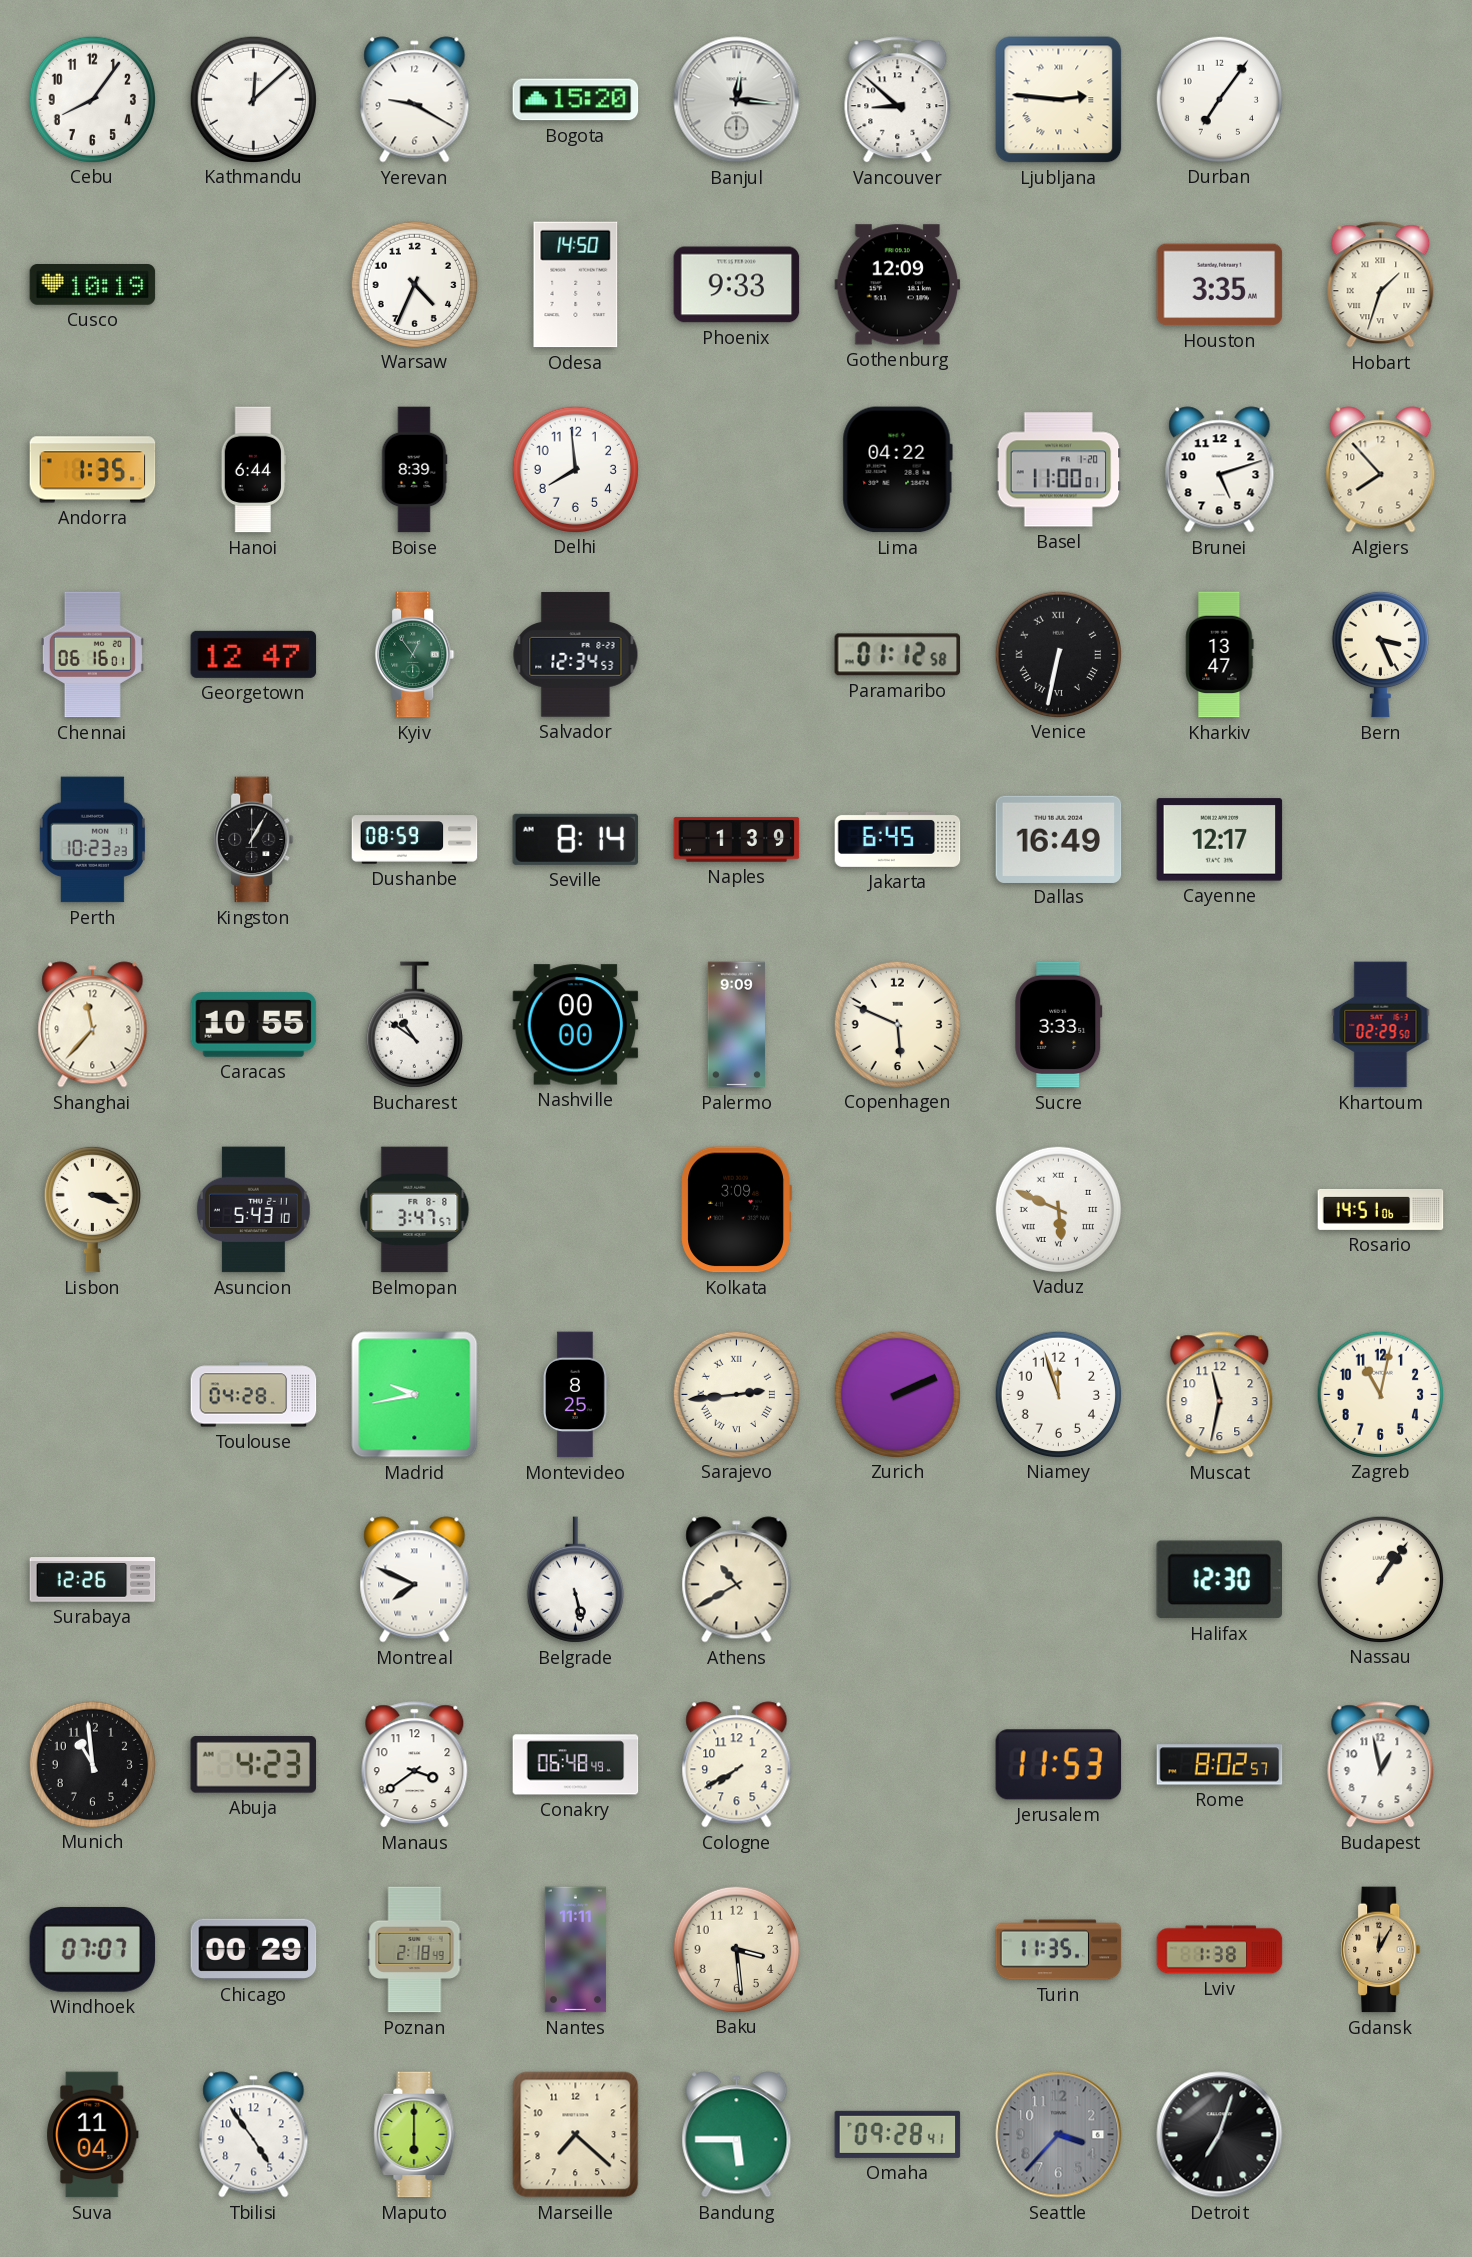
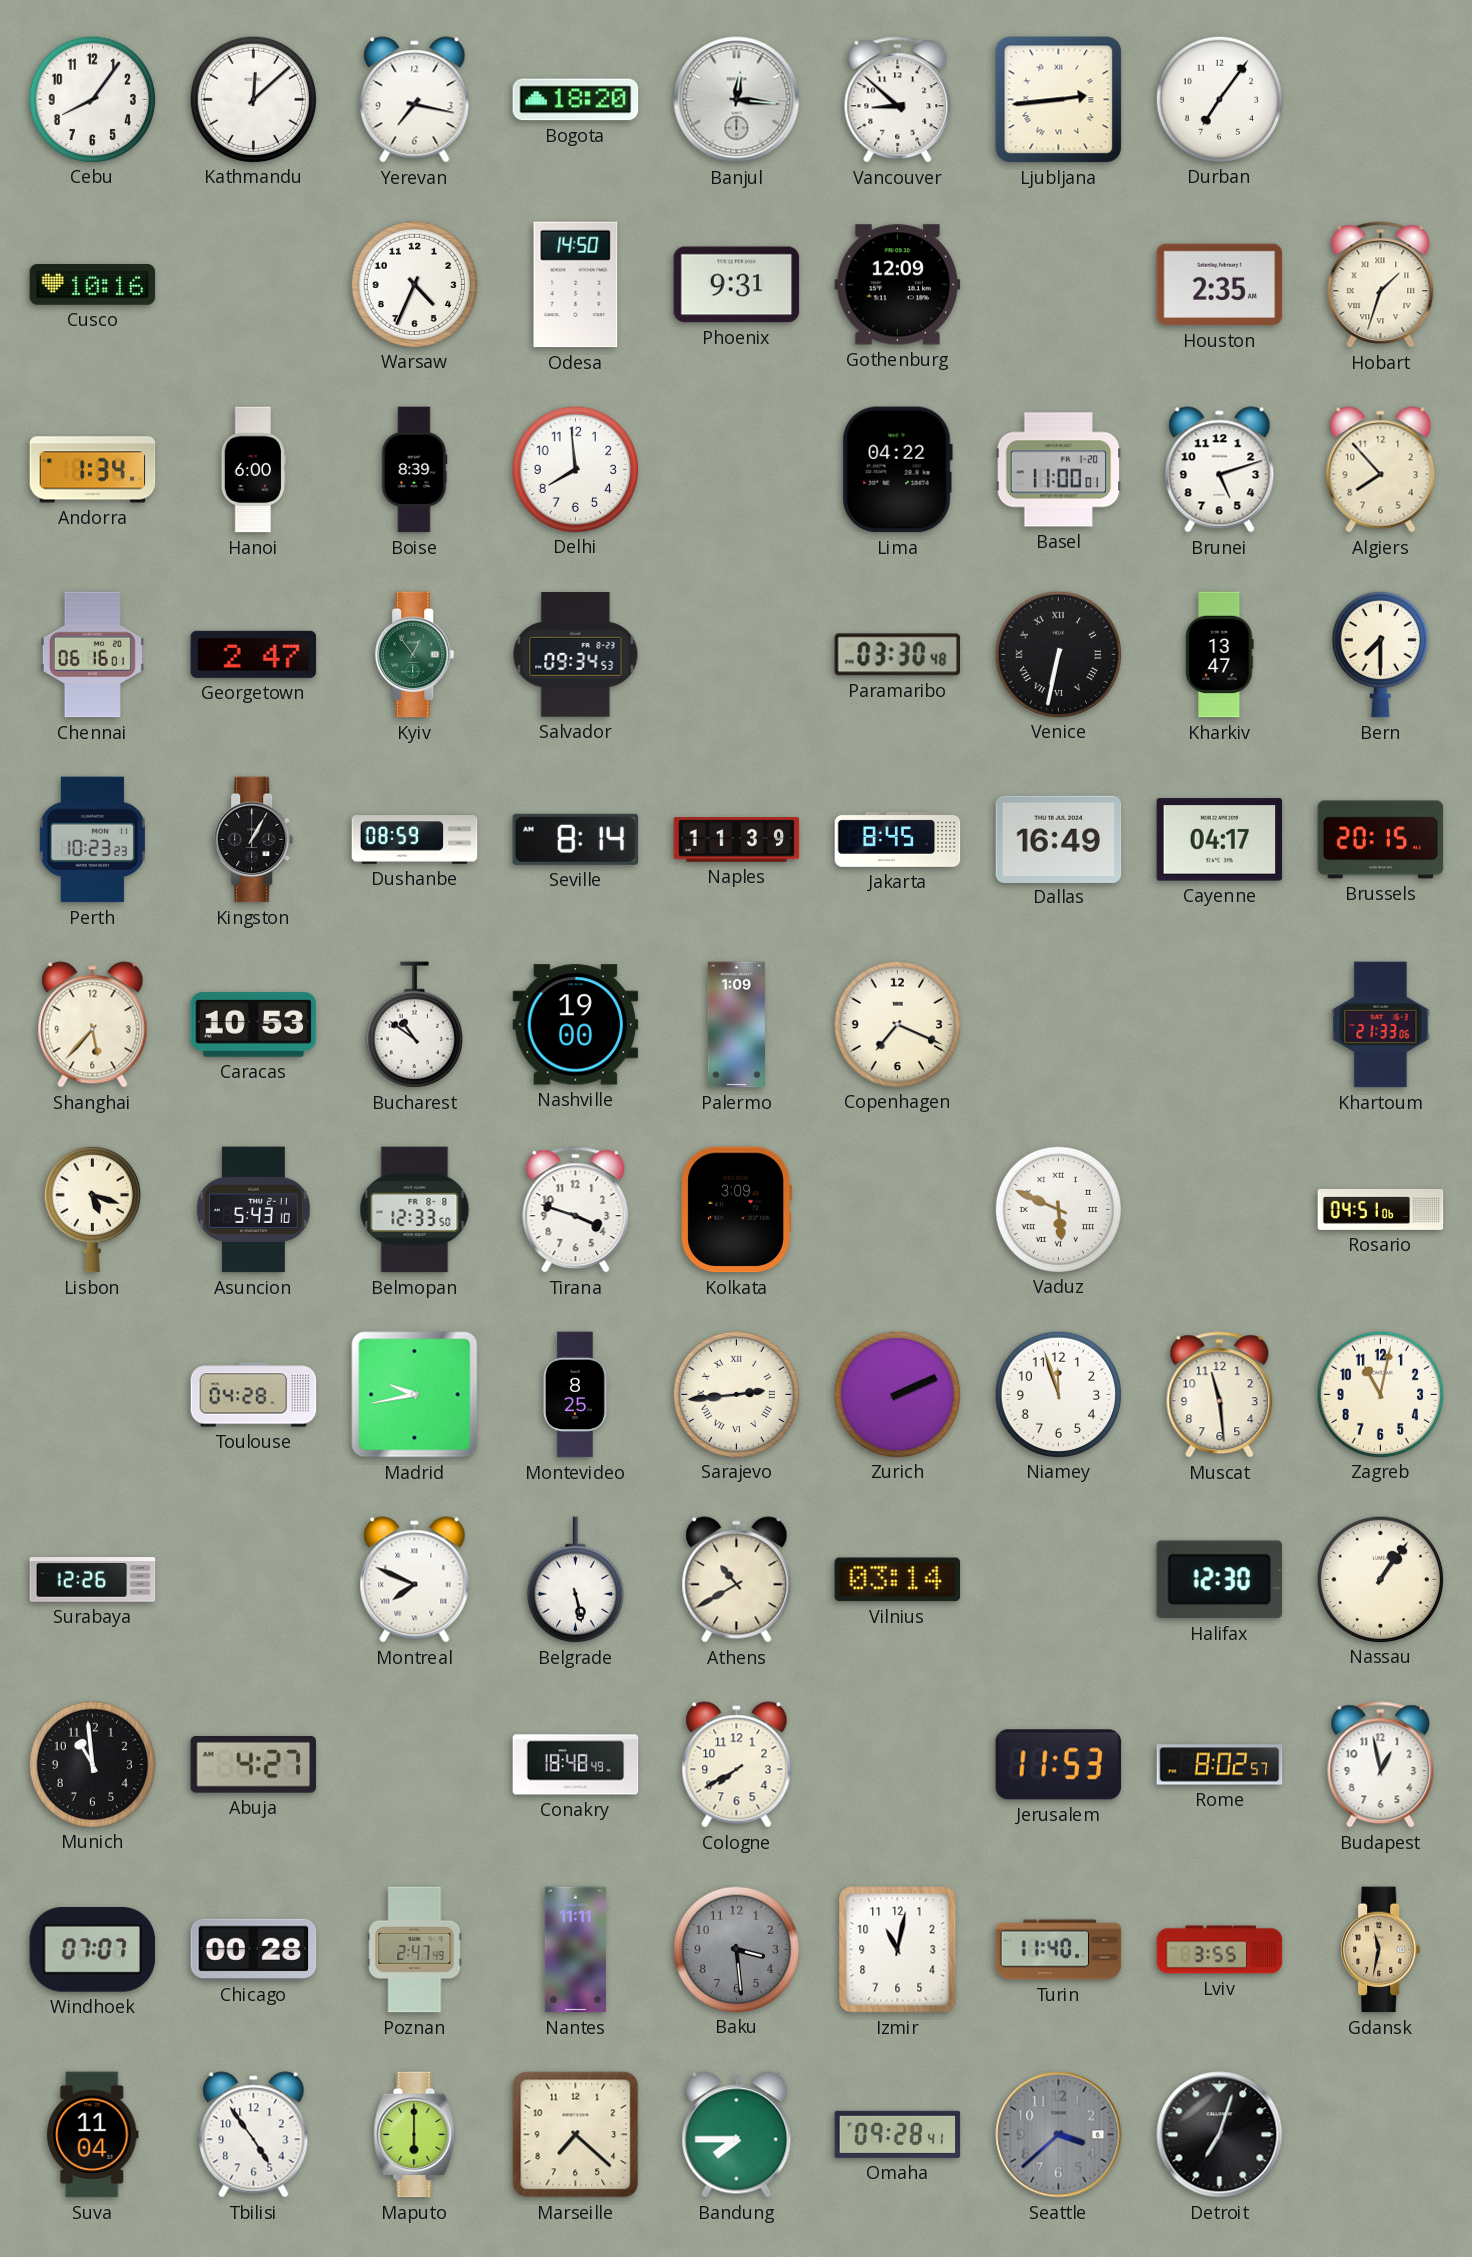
Yerevan: 9:20 -> 7:17 (415, 100)
Bogota: 15:20 -> 18:20 (576, 100)
Ljubljana: 2:46 -> 2:44 (1059, 100)
Cusco: 10:19 -> 10:16 (93, 285)
Phoenix: 9:33 -> 9:31 (737, 285)
Houston: 3:35 -> 2:35 (1220, 285)
Andorra: 1:35 -> 1:34 (93, 470)
Hanoi: 6:44 -> 6:00 (253, 470)
Georgetown: 12:47 -> 2:47 (254, 654)
Salvador: 12:34 -> 09:34 (576, 655)
Paramaribo: 01:12 -> 03:30 (898, 655)
Bern: 3:26 -> 7:30 (1380, 654)
Naples: 1:39 -> 11:39 (737, 840)
Jakarta: 6:45 -> 8:45 (898, 839)
Cayenne: 12:17 -> 04:17 (1220, 840)
Brussels: none -> 20:15 (1381, 840)
Shanghai: 11:37 -> 5:37 (93, 1025)
Caracas: 10:55 -> 10:53 (254, 1025)
Nashville: 00:00 -> 19:00 (576, 1025)
Palermo: 9:09 -> 1:09 (736, 1025)
Copenhagen: 5:49 -> 7:19 (897, 1024)
Sucre: 3:33 -> none (1059, 1025)
Khartoum: 02:29 -> 21:33 (1381, 1025)
Lisbon: 3:18 -> 5:18 (92, 1209)
Belmopan: 3:47 -> 12:33 (415, 1210)
Tirana: none -> 3:48 (576, 1210)
Rosario: 14:51 -> 04:51 (1381, 1209)
Muscat: 11:32 -> 11:29 (1220, 1395)
Vilnius: none -> 03:14 (898, 1580)
Abuja: 4:23 -> 4:27 (254, 1765)
Manaus: 3:39 -> none (415, 1765)
Conakry: 06:48 -> 18:48 (576, 1765)
Chicago: 00:29 -> 00:28 (254, 1949)
Poznan: 2:18 -> 2:47 (415, 1950)
Baku dial: cream -> grey (736, 1949)
Izmir: none -> 11:02 (898, 1950)
Turin: 11:35 -> 11:40 (1059, 1950)
Lviv: 1:38 -> 3:55 (1220, 1950)
Gdansk: 12:05 -> 11:32 (1381, 1950)
Bandung: 5:45 -> 7:45 (737, 2135)
Seattle: 3:37 -> 3:38 (1059, 2135)
